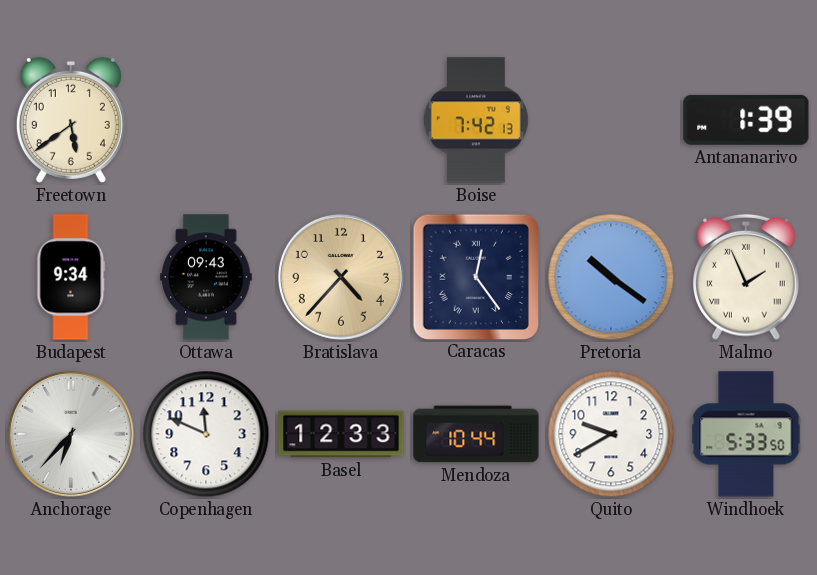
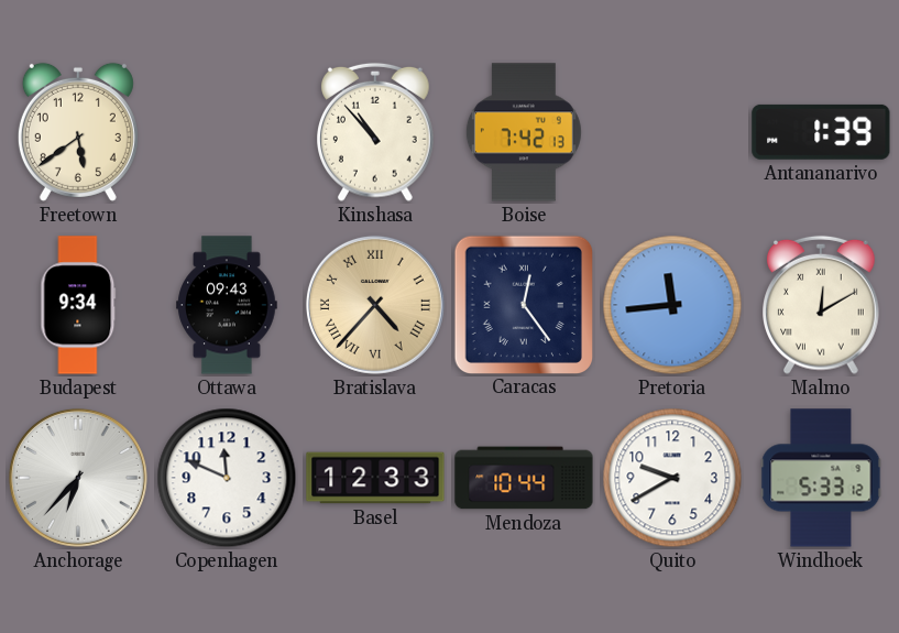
Kinshasa: none -> 10:53 (376, 132)
Bratislava numerals: Arabic -> Roman (375, 305)
Pretoria: 10:21 -> 11:44 (672, 305)
Malmo: 1:56 -> 12:10 (822, 305)
Windhoek: 5:33:50 -> 5:33:12 (821, 478)
